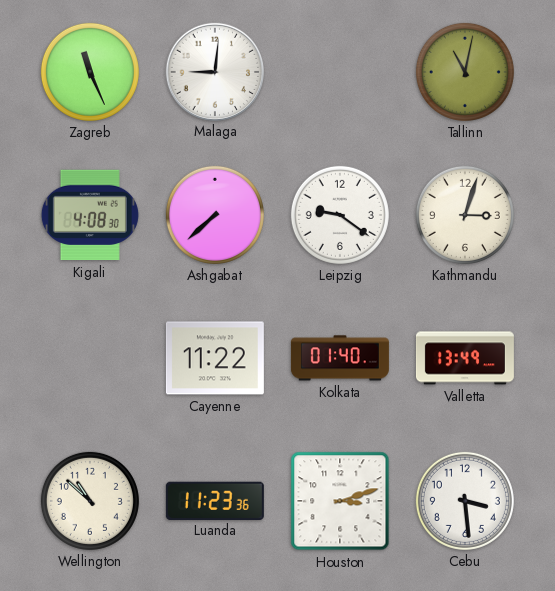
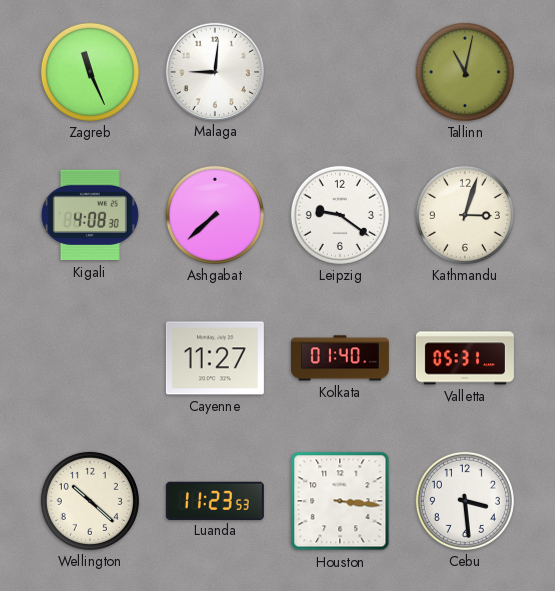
Cayenne: 11:22 -> 11:27 (215, 358)
Valletta: 13:49 -> 05:31 (465, 358)
Wellington: 10:52 -> 10:22 (90, 501)
Luanda: 11:23:36 -> 11:23:53 (215, 500)
Houston: 3:12 -> 3:16 (340, 501)
